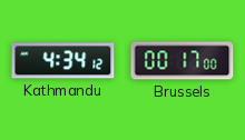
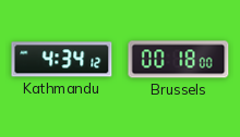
Brussels: 00:17 -> 00:18 (179, 60)
